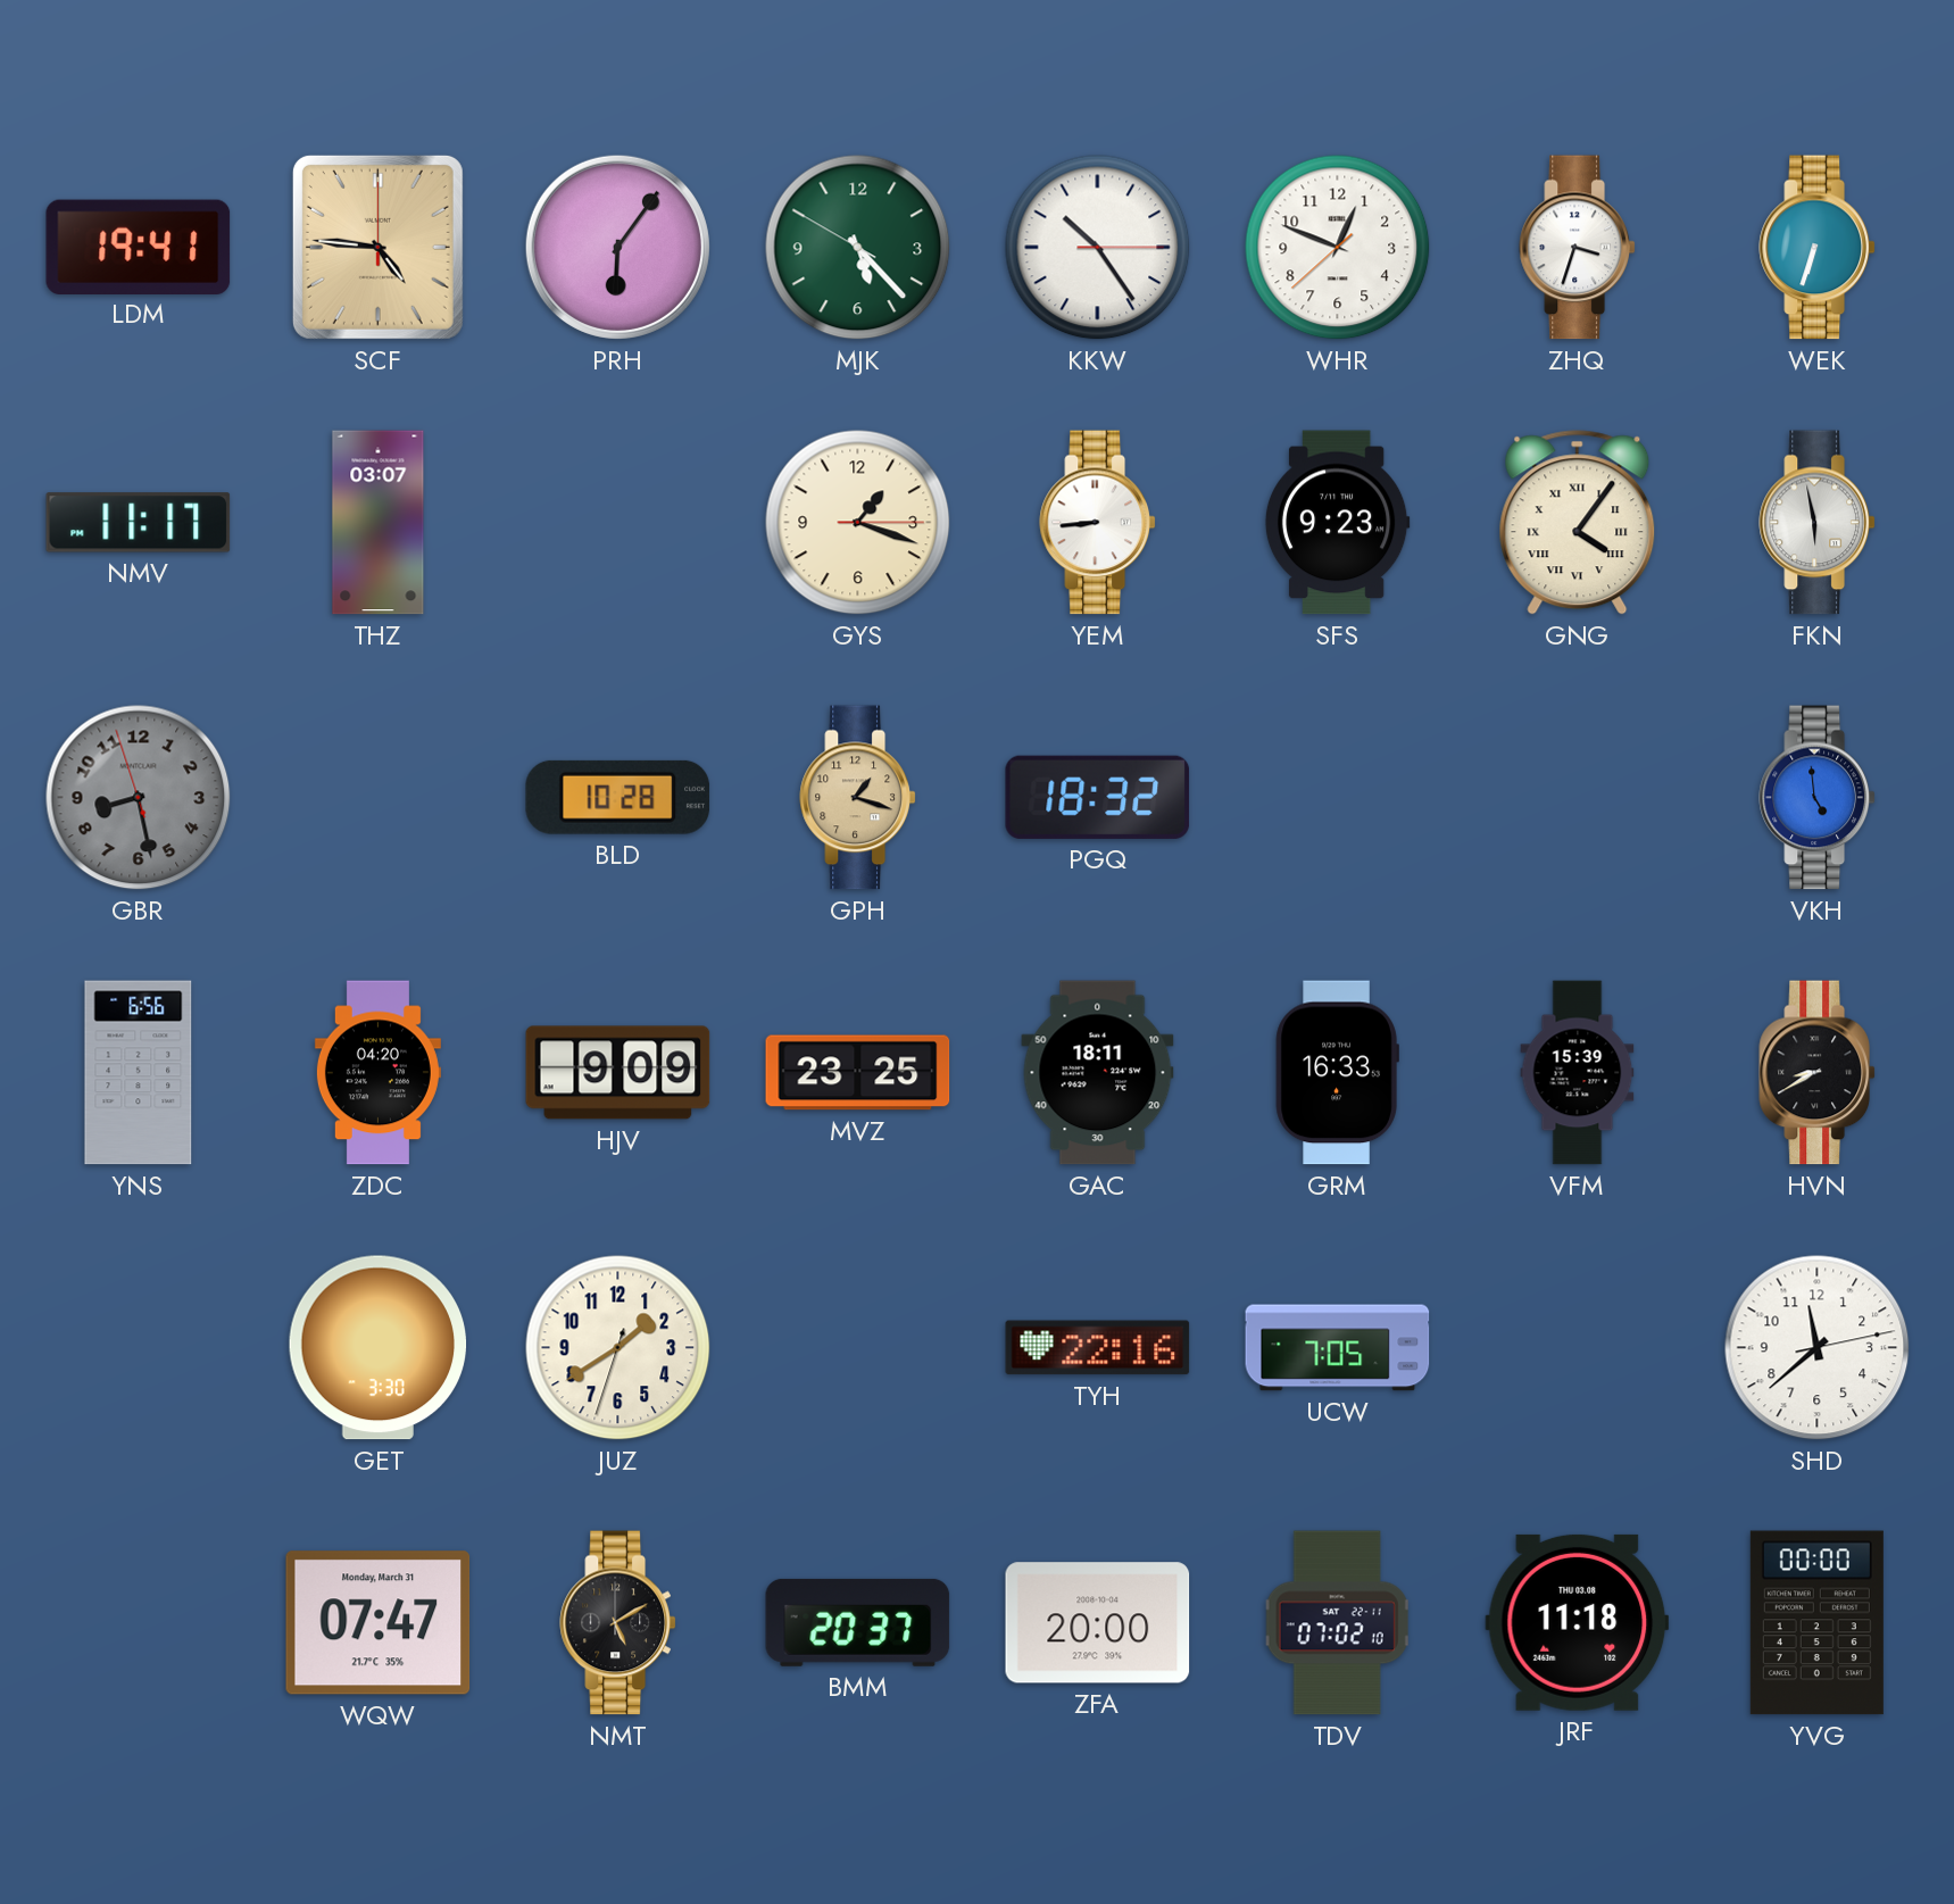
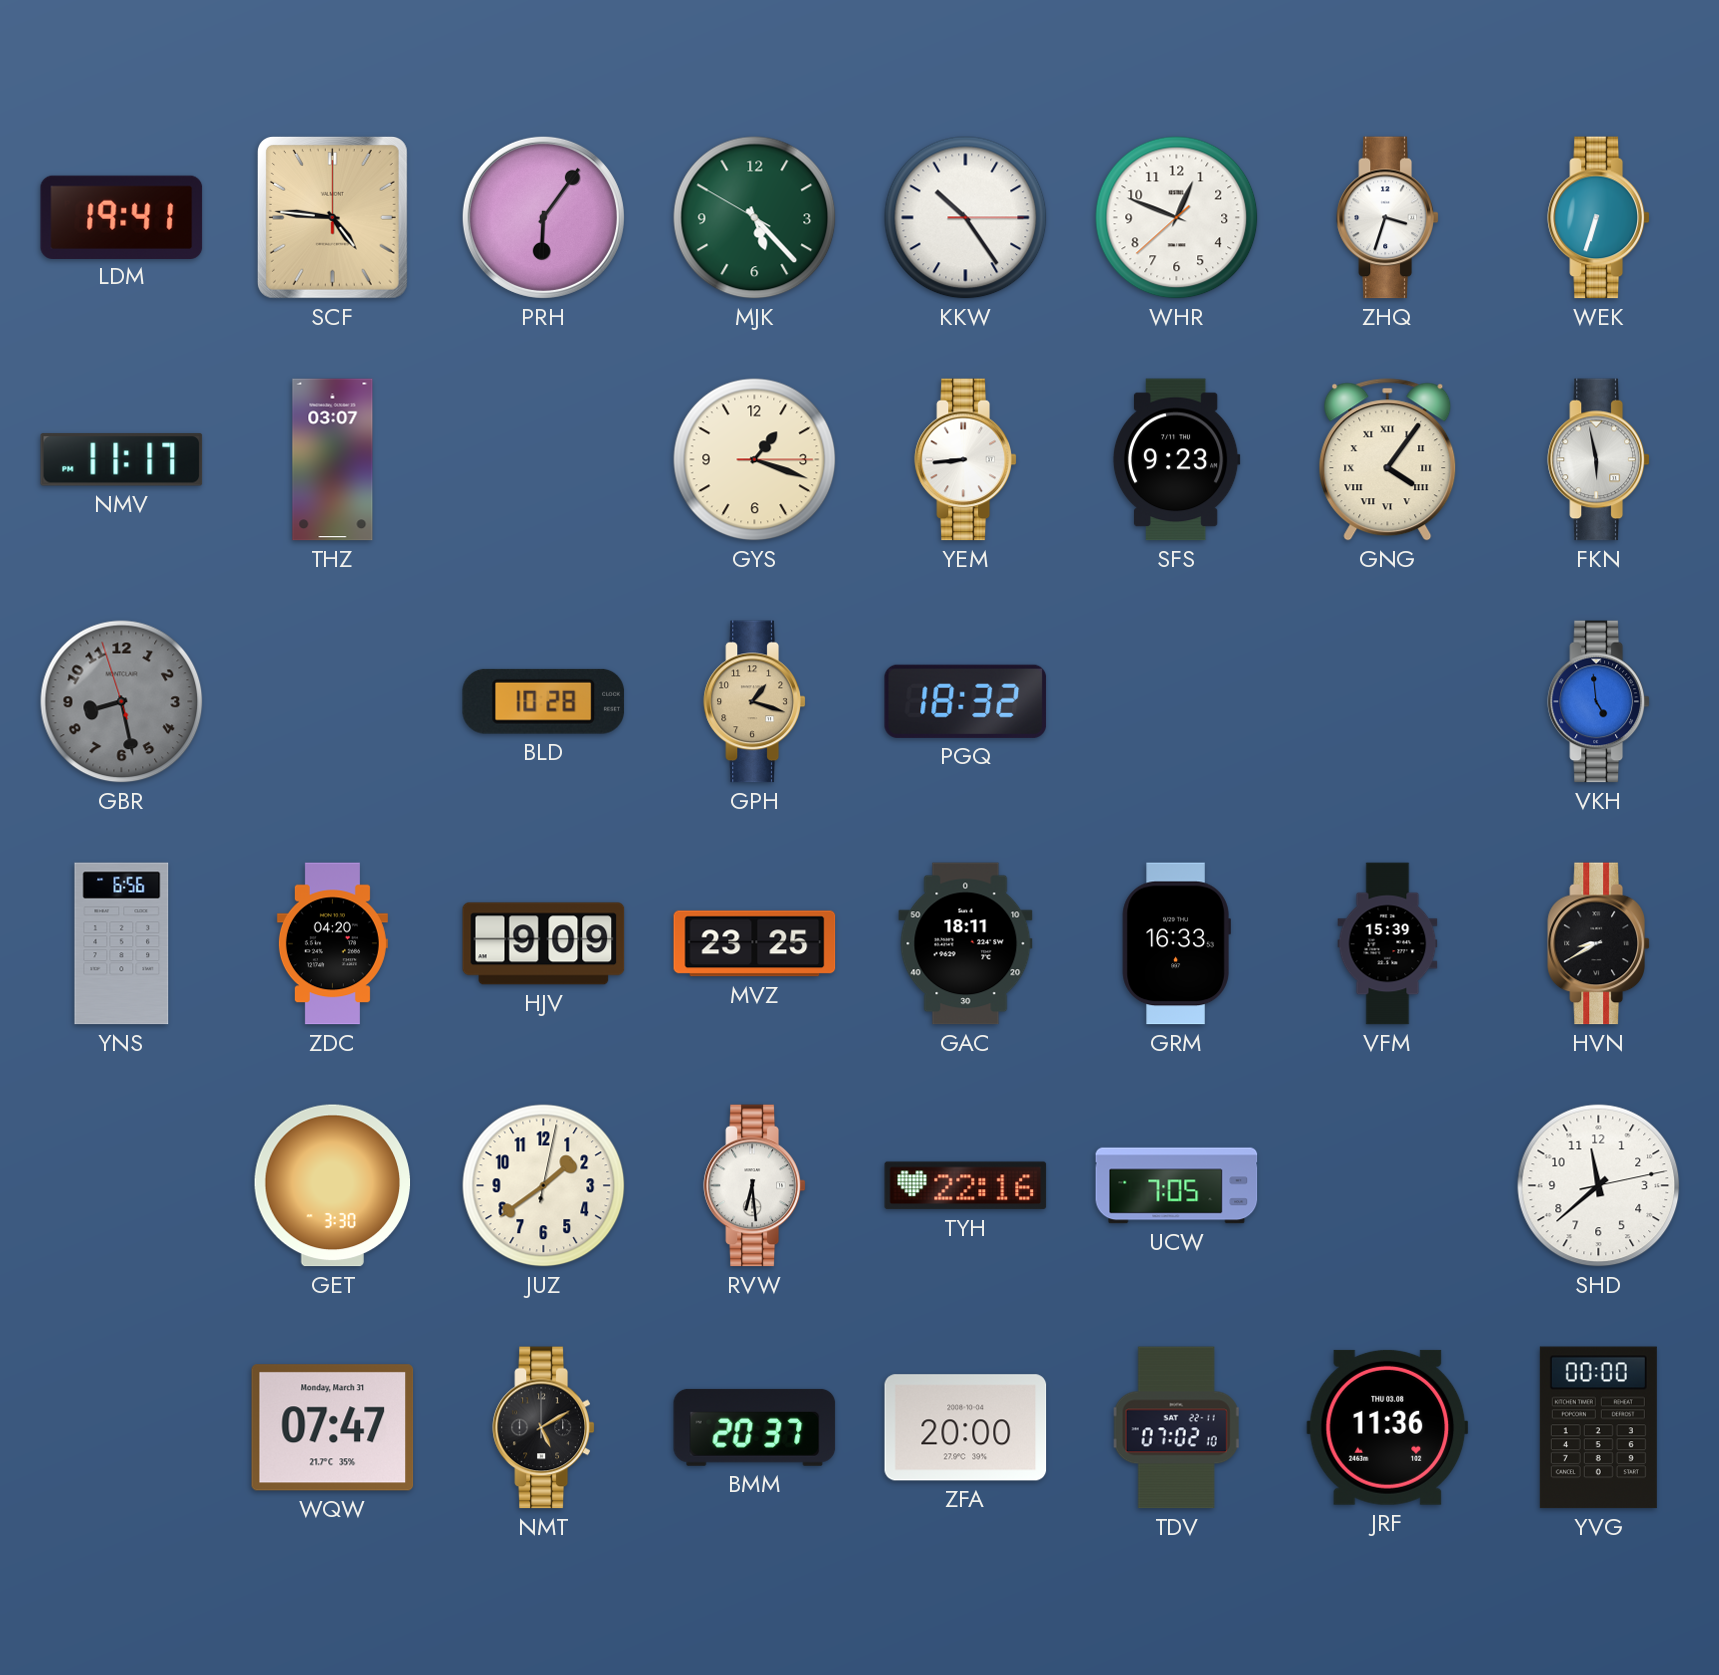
JUZ: 1:39:33 -> 1:39:02 (544, 1186)
RVW: none -> 6:29 (754, 1186)
JRF: 11:18 -> 11:36 (1388, 1427)
